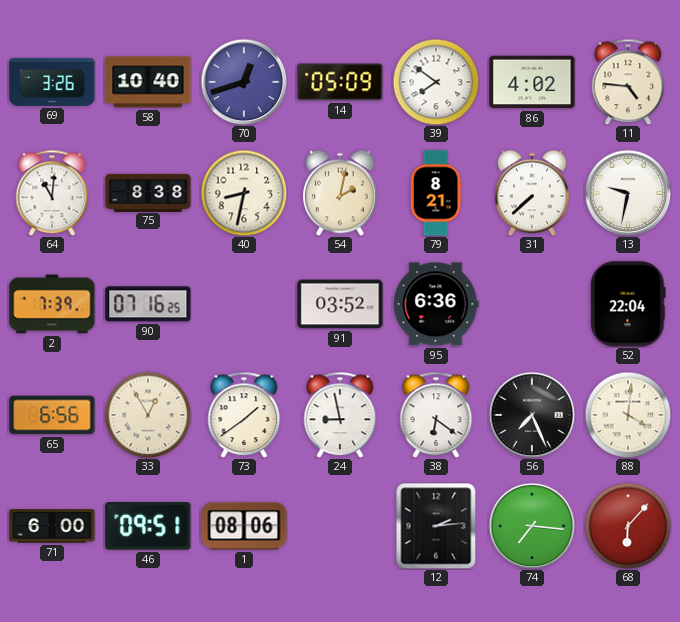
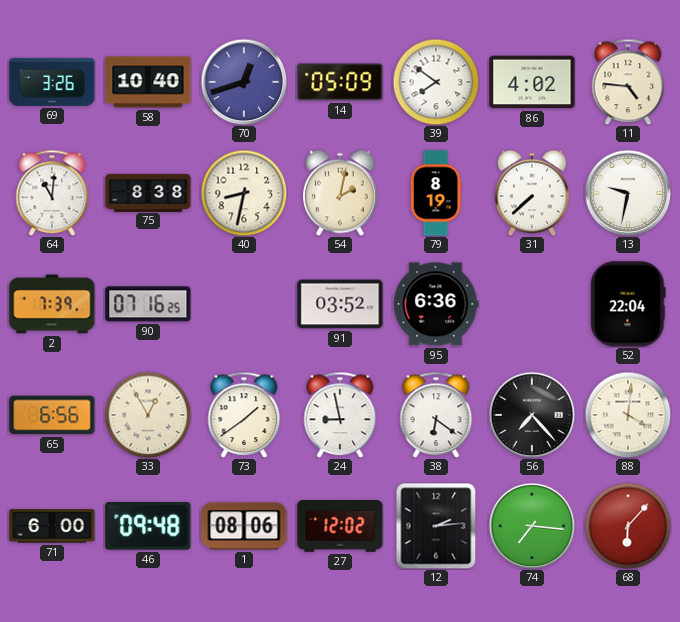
79: 8:21 -> 8:19 (436, 193)
56: 7:26 -> 7:23 (532, 415)
46: 09:51 -> 09:48 (148, 526)
27: none -> 12:02 (340, 526)
